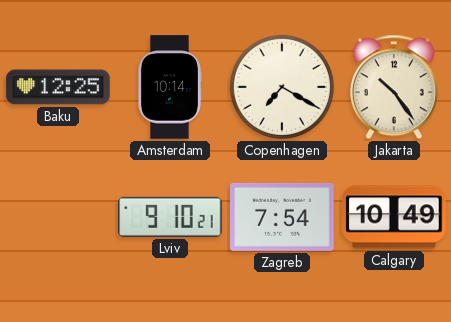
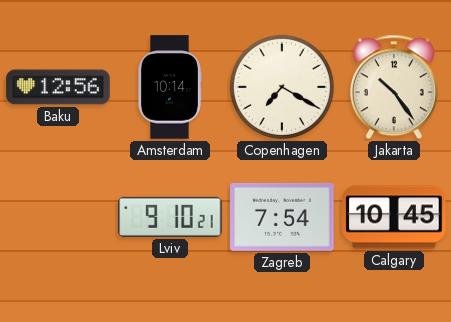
Baku: 12:25 -> 12:56 (58, 87)
Calgary: 10:49 -> 10:45 (394, 217)
